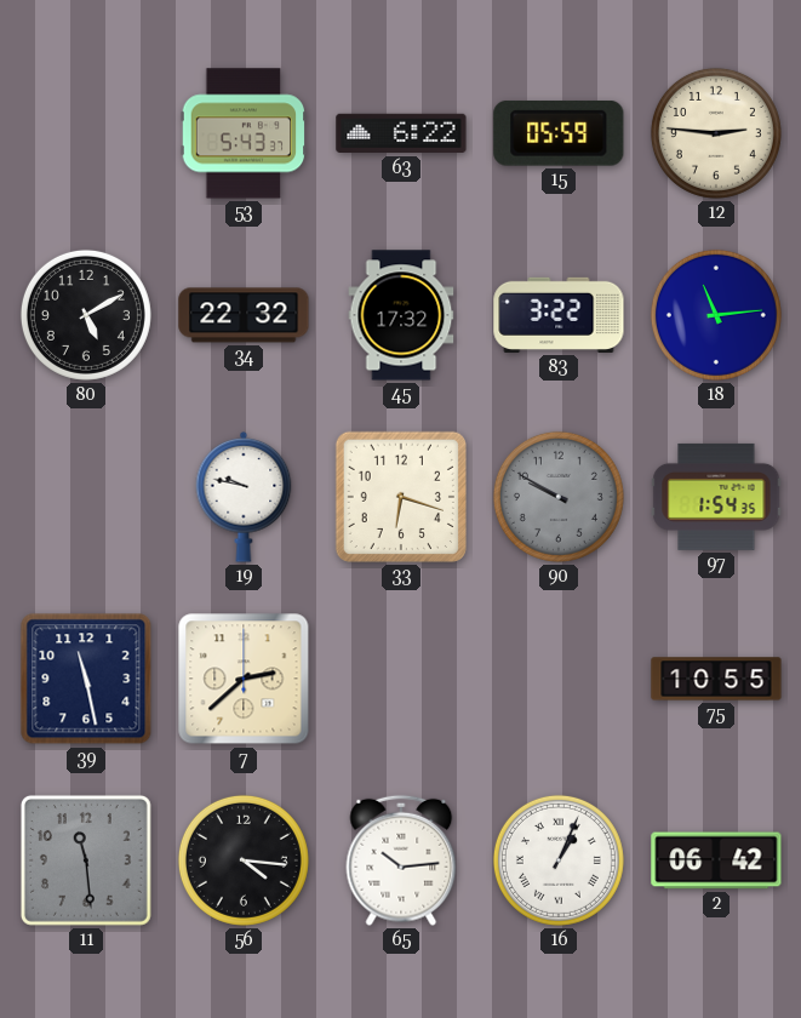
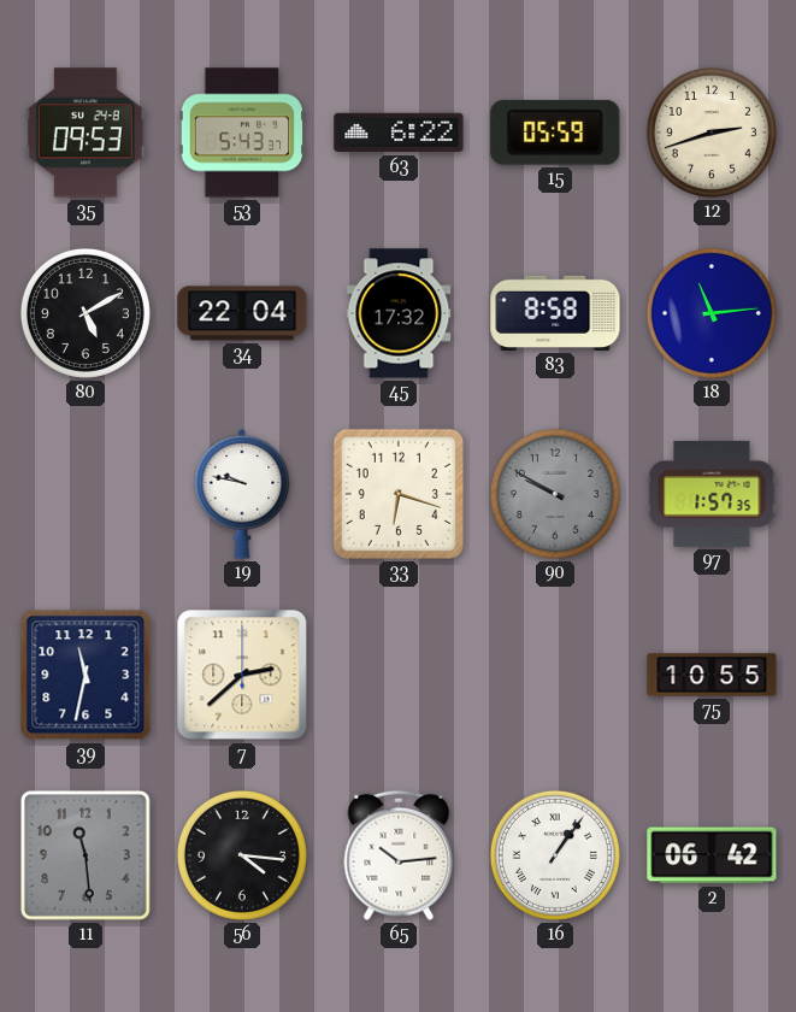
35: none -> 09:53 (86, 133)
12: 2:46 -> 2:42 (712, 133)
34: 22:32 -> 22:04 (242, 313)
83: 3:22 -> 8:58 (555, 313)
97: 1:54 -> 1:57 (712, 494)
39: 11:28 -> 11:32 (86, 675)
16: 1:04 -> 1:06 (555, 855)
